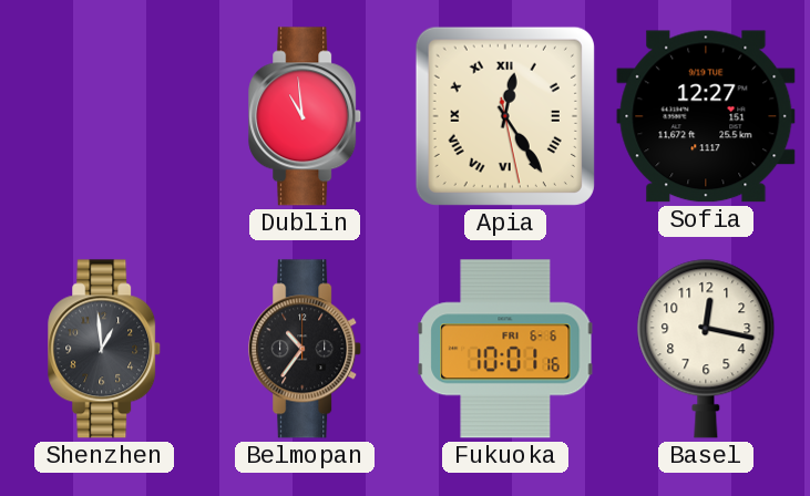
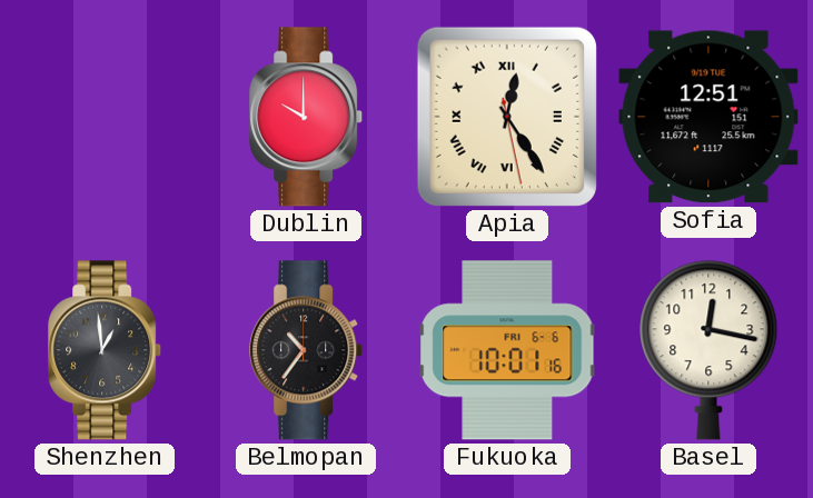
Dublin: 10:59 -> 10:00 (307, 117)
Sofia: 12:27 -> 12:51 (708, 117)
